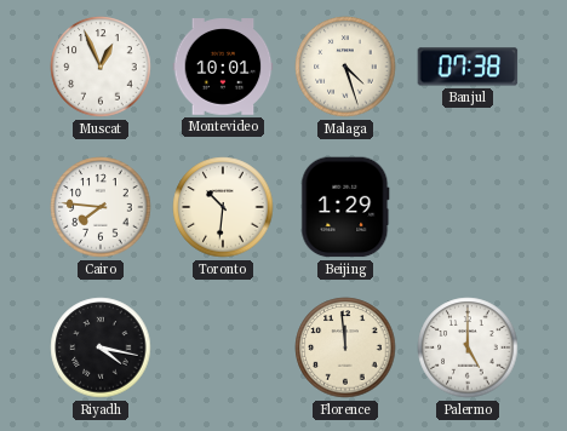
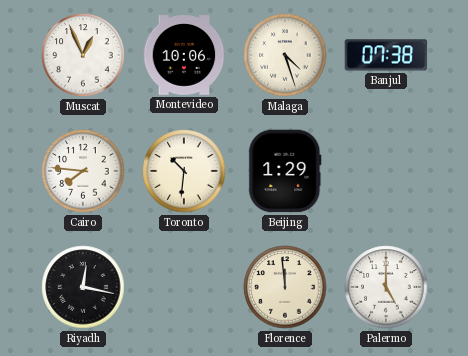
Montevideo: 10:01 -> 10:06 (184, 55)
Riyadh: 4:17 -> 12:17 (83, 287)
